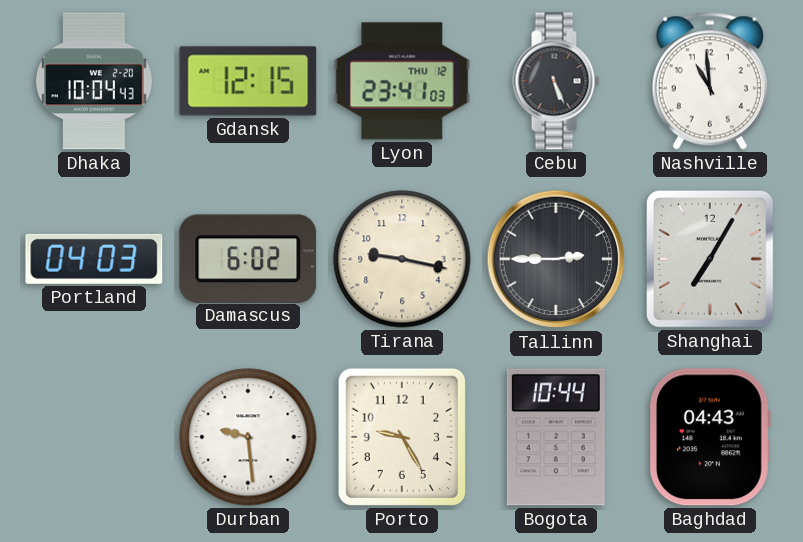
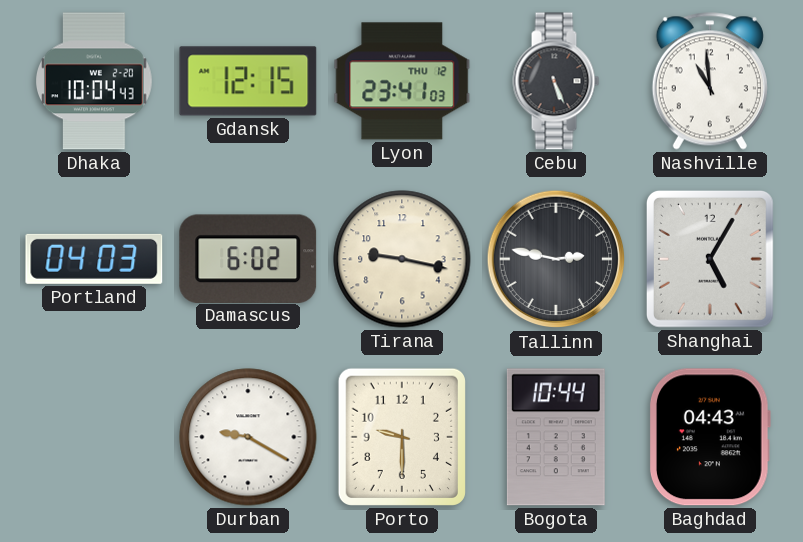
Tallinn: 2:45 -> 2:47 (556, 259)
Shanghai: 7:05 -> 5:05 (710, 259)
Durban: 9:29 -> 9:20 (248, 437)
Porto: 9:25 -> 9:30 (402, 437)
